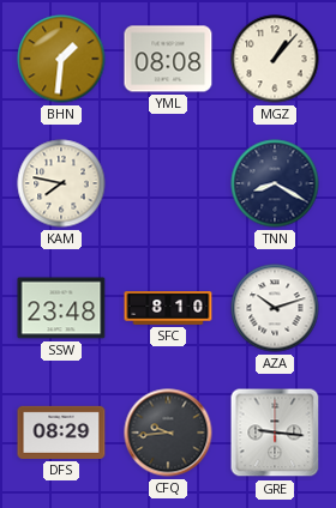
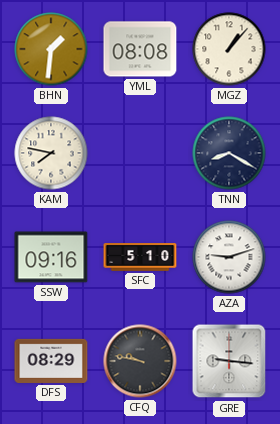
SSW: 23:48 -> 09:16 (51, 257)
SFC: 8:10 -> 5:10 (140, 257)
AZA: 10:12 -> 9:12 (229, 257)
CFQ: 9:44 -> 9:47 (140, 361)
